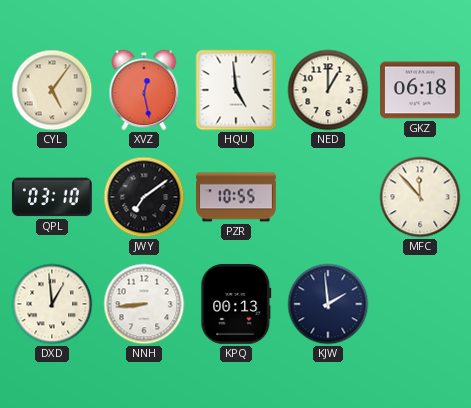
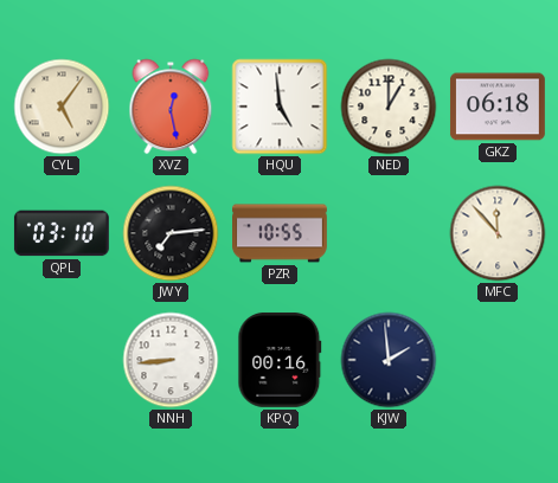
JWY: 7:09 -> 7:14 (171, 233)
DXD: 12:59 -> none (52, 304)
KPQ: 00:13 -> 00:16 (280, 360)
